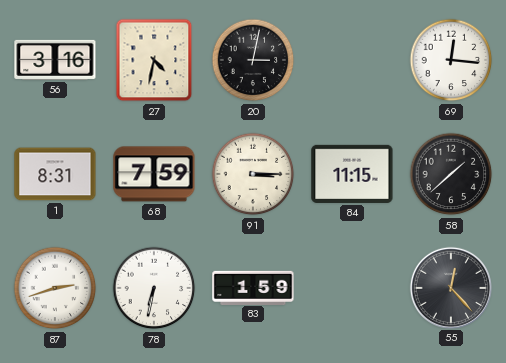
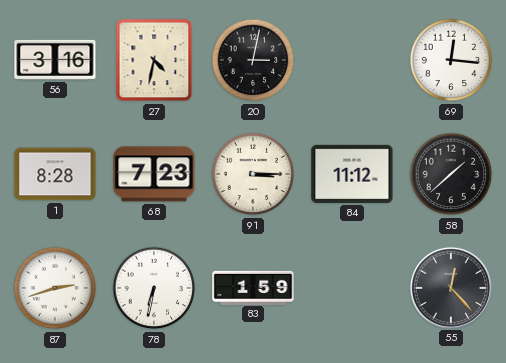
1: 8:31 -> 8:28 (55, 174)
68: 7:59 -> 7:23 (154, 174)
84: 11:15 -> 11:12 (352, 174)
